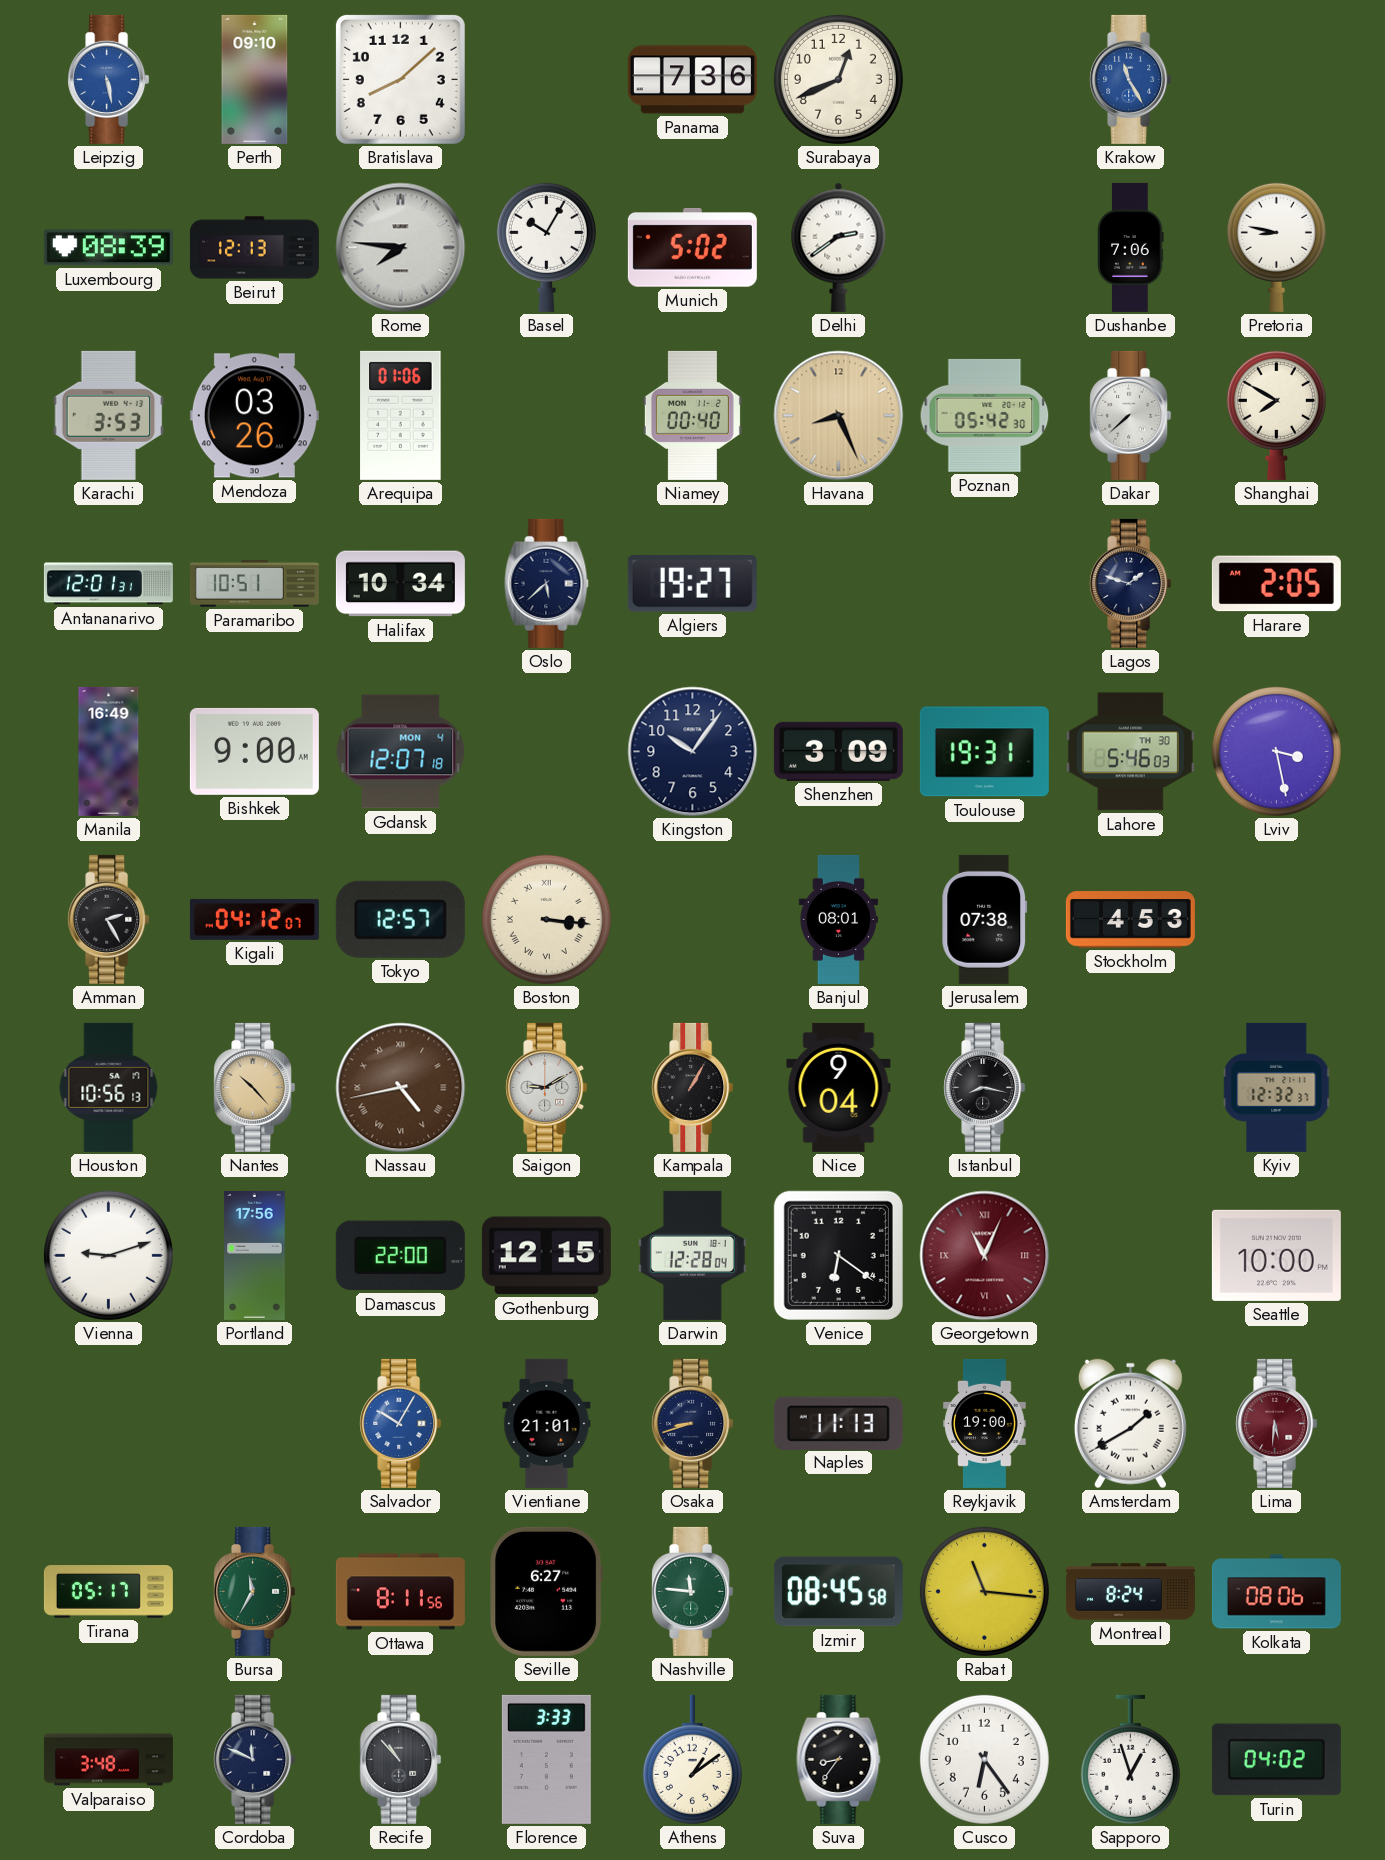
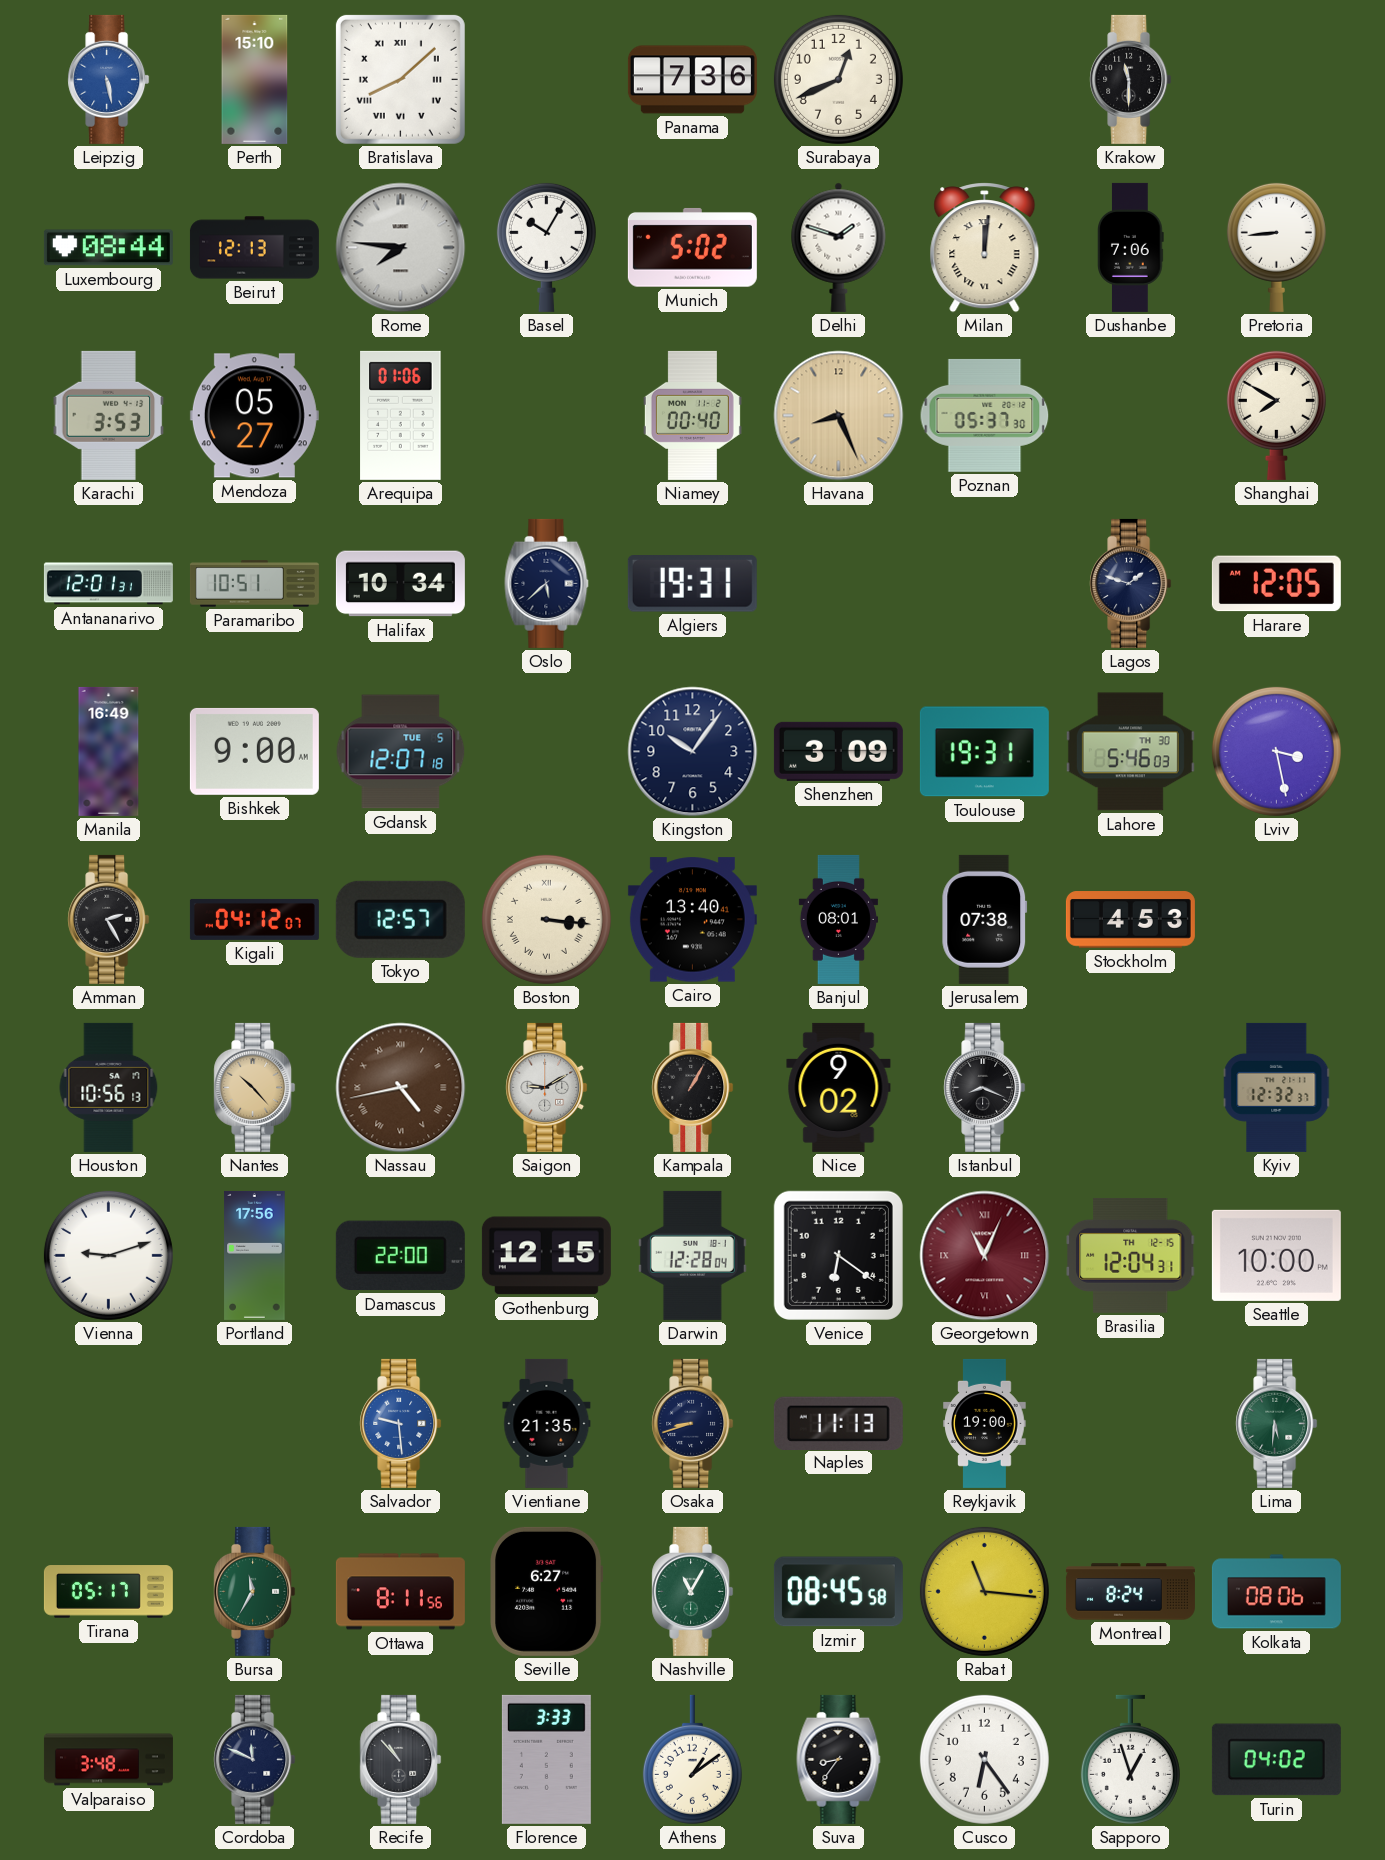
Perth: 09:10 -> 15:10 (255, 79)
Bratislava numerals: Arabic -> Roman (400, 79)
Krakow: 11:25 -> 11:30 (1131, 79)
Krakow dial: blue -> black (1131, 79)
Luxembourg: 08:39 -> 08:44 (108, 248)
Delhi: 2:39 -> 1:48 (839, 247)
Milan: none -> 12:01 (985, 248)
Pretoria: 8:47 -> 8:44 (1276, 247)
Mendoza: 03:26 -> 05:27 (254, 416)
Poznan: 05:42 -> 05:37 (985, 415)
Dakar: 7:38 -> none (1131, 415)
Algiers: 19:27 -> 19:31 (692, 584)
Harare: 2:05 -> 12:05 (1276, 584)
Gdansk date: MON 4 -> TUE 5 (401, 752)
Cairo: none -> 13:40 (692, 920)
Nice: 9:04 -> 9:02 (839, 1087)
Istanbul: 8:17 -> 8:19 (985, 1087)
Brasilia: none -> 12:04 (1131, 1255)
Salvador: 10:05 -> 9:29 (401, 1423)
Vientiane: 21:01 -> 21:35 (547, 1423)
Amsterdam: 1:40 -> none (1130, 1424)
Lima dial: burgundy -> green (1277, 1423)
Nashville: 11:46 -> 11:05 (693, 1591)
